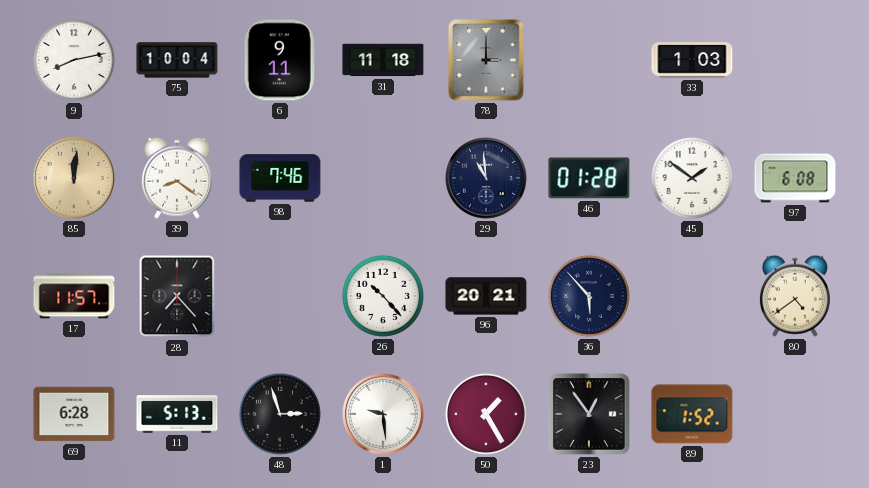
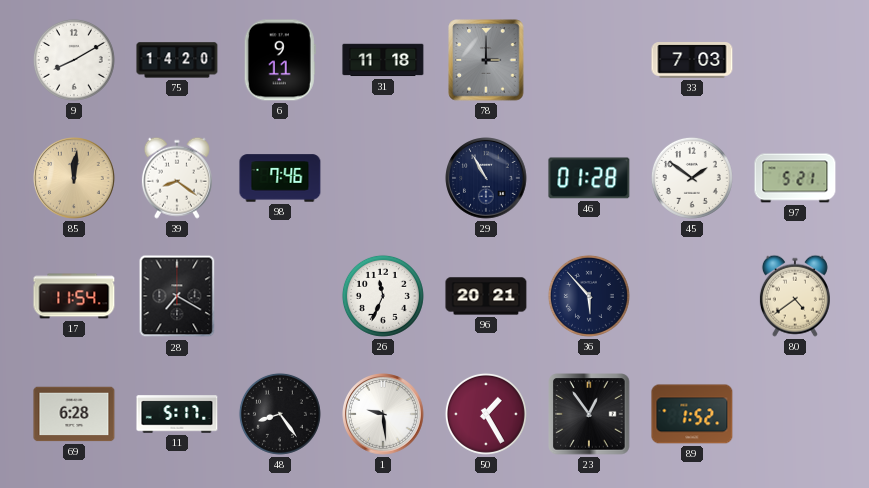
9: 8:13 -> 8:10 (74, 60)
75: 10:04 -> 14:20 (177, 60)
33: 1:03 -> 7:03 (692, 60)
29: 10:59 -> 10:55 (486, 178)
97: 6:08 -> 5:21 (795, 178)
17: 11:57 -> 11:54 (74, 296)
28: 7:23 -> 7:20 (177, 296)
26: 10:23 -> 11:34 (383, 296)
11: 5:13 -> 5:17 (177, 414)
48: 2:57 -> 8:24 (280, 414)
